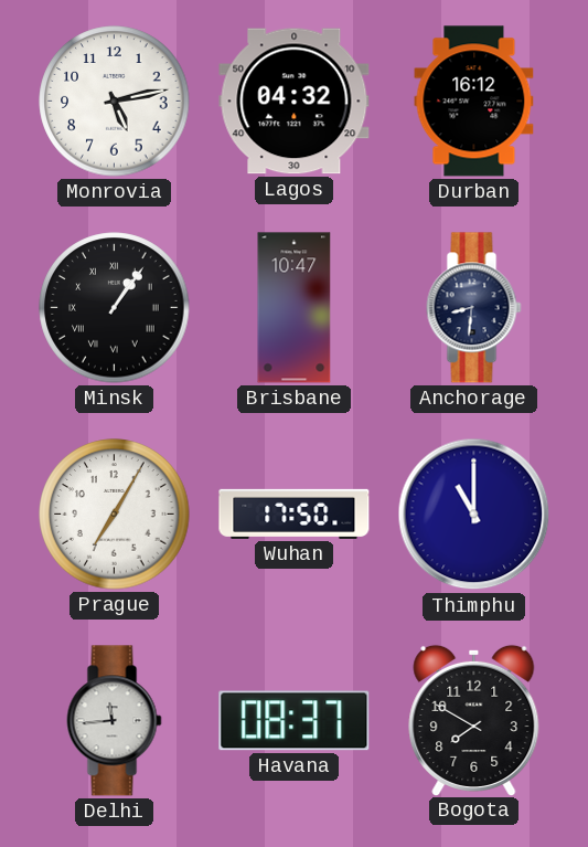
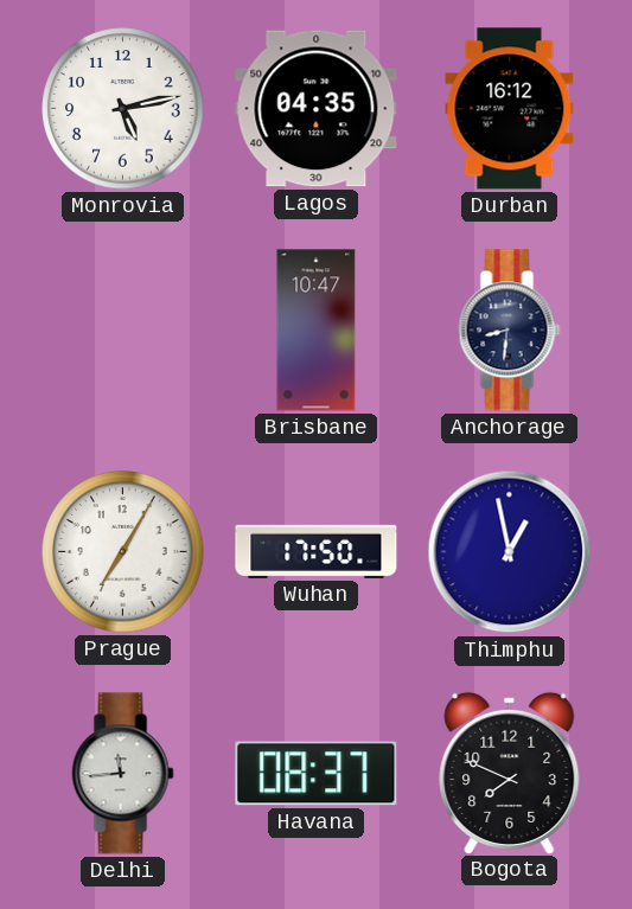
Lagos: 04:32 -> 04:35 (317, 109)
Minsk: 1:06 -> none (115, 308)
Thimphu: 11:00 -> 12:58 (510, 552)
Bogota: 7:50 -> 7:49 (510, 773)
